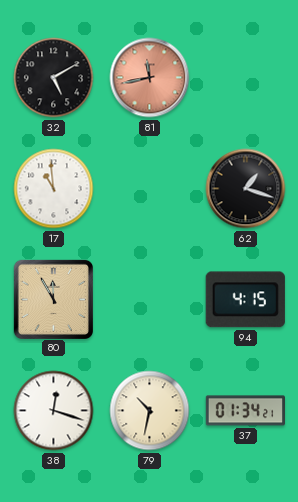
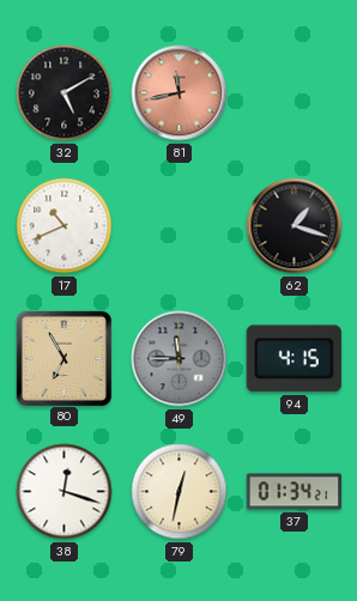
17: 10:59 -> 10:41 (65, 226)
80: 11:55 -> 6:55 (63, 358)
49: none -> 11:45 (180, 359)
79: 10:32 -> 12:32 (180, 492)
